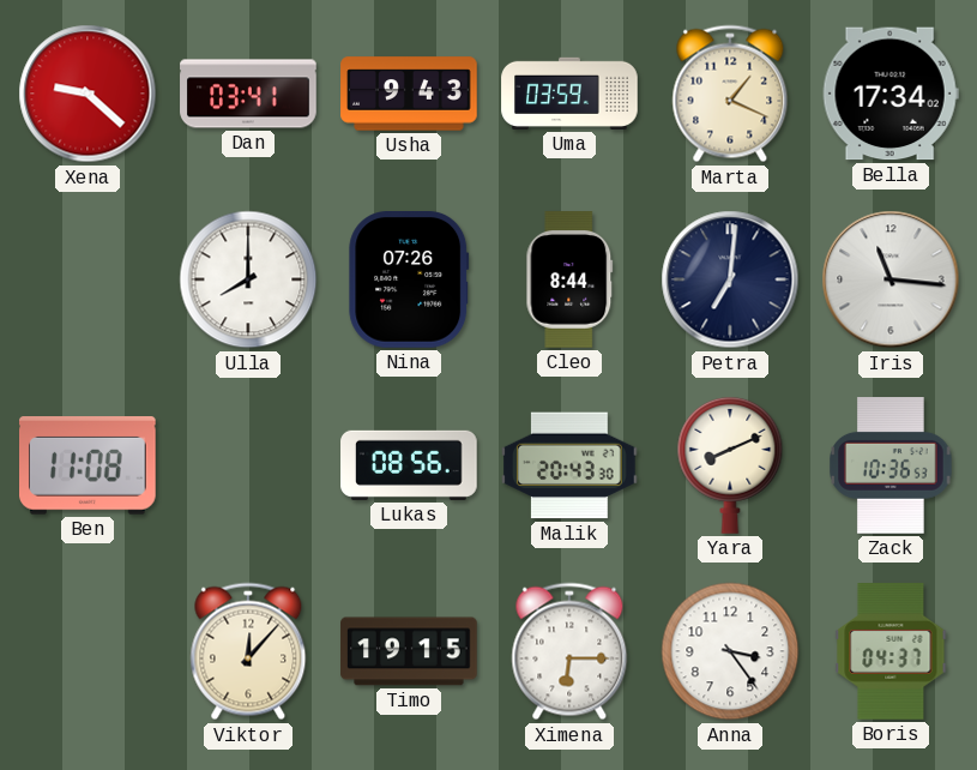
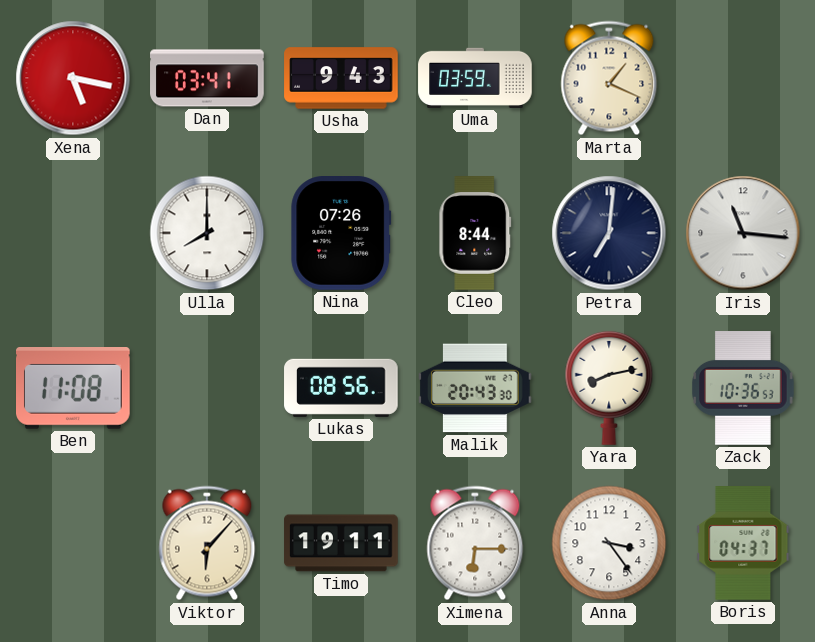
Xena: 9:22 -> 5:17 (73, 78)
Bella: 17:34 -> none (891, 94)
Yara: 8:11 -> 8:13 (609, 388)
Viktor: 12:07 -> 6:07 (207, 543)
Timo: 19:15 -> 19:11 (341, 543)
